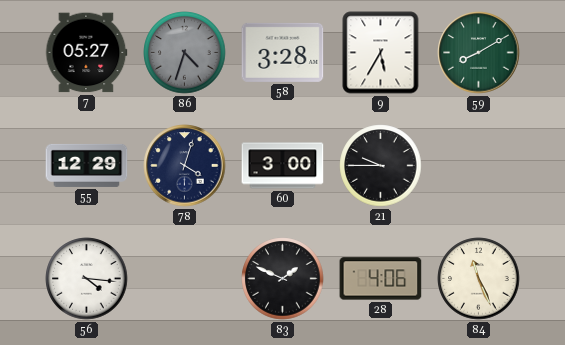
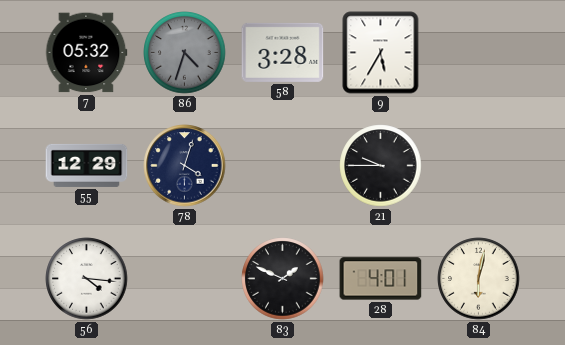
7: 05:27 -> 05:32 (87, 53)
59: 8:10 -> none (479, 53)
60: 3:00 -> none (283, 166)
28: 4:06 -> 4:01 (381, 279)
84: 11:26 -> 6:02 (479, 279)
